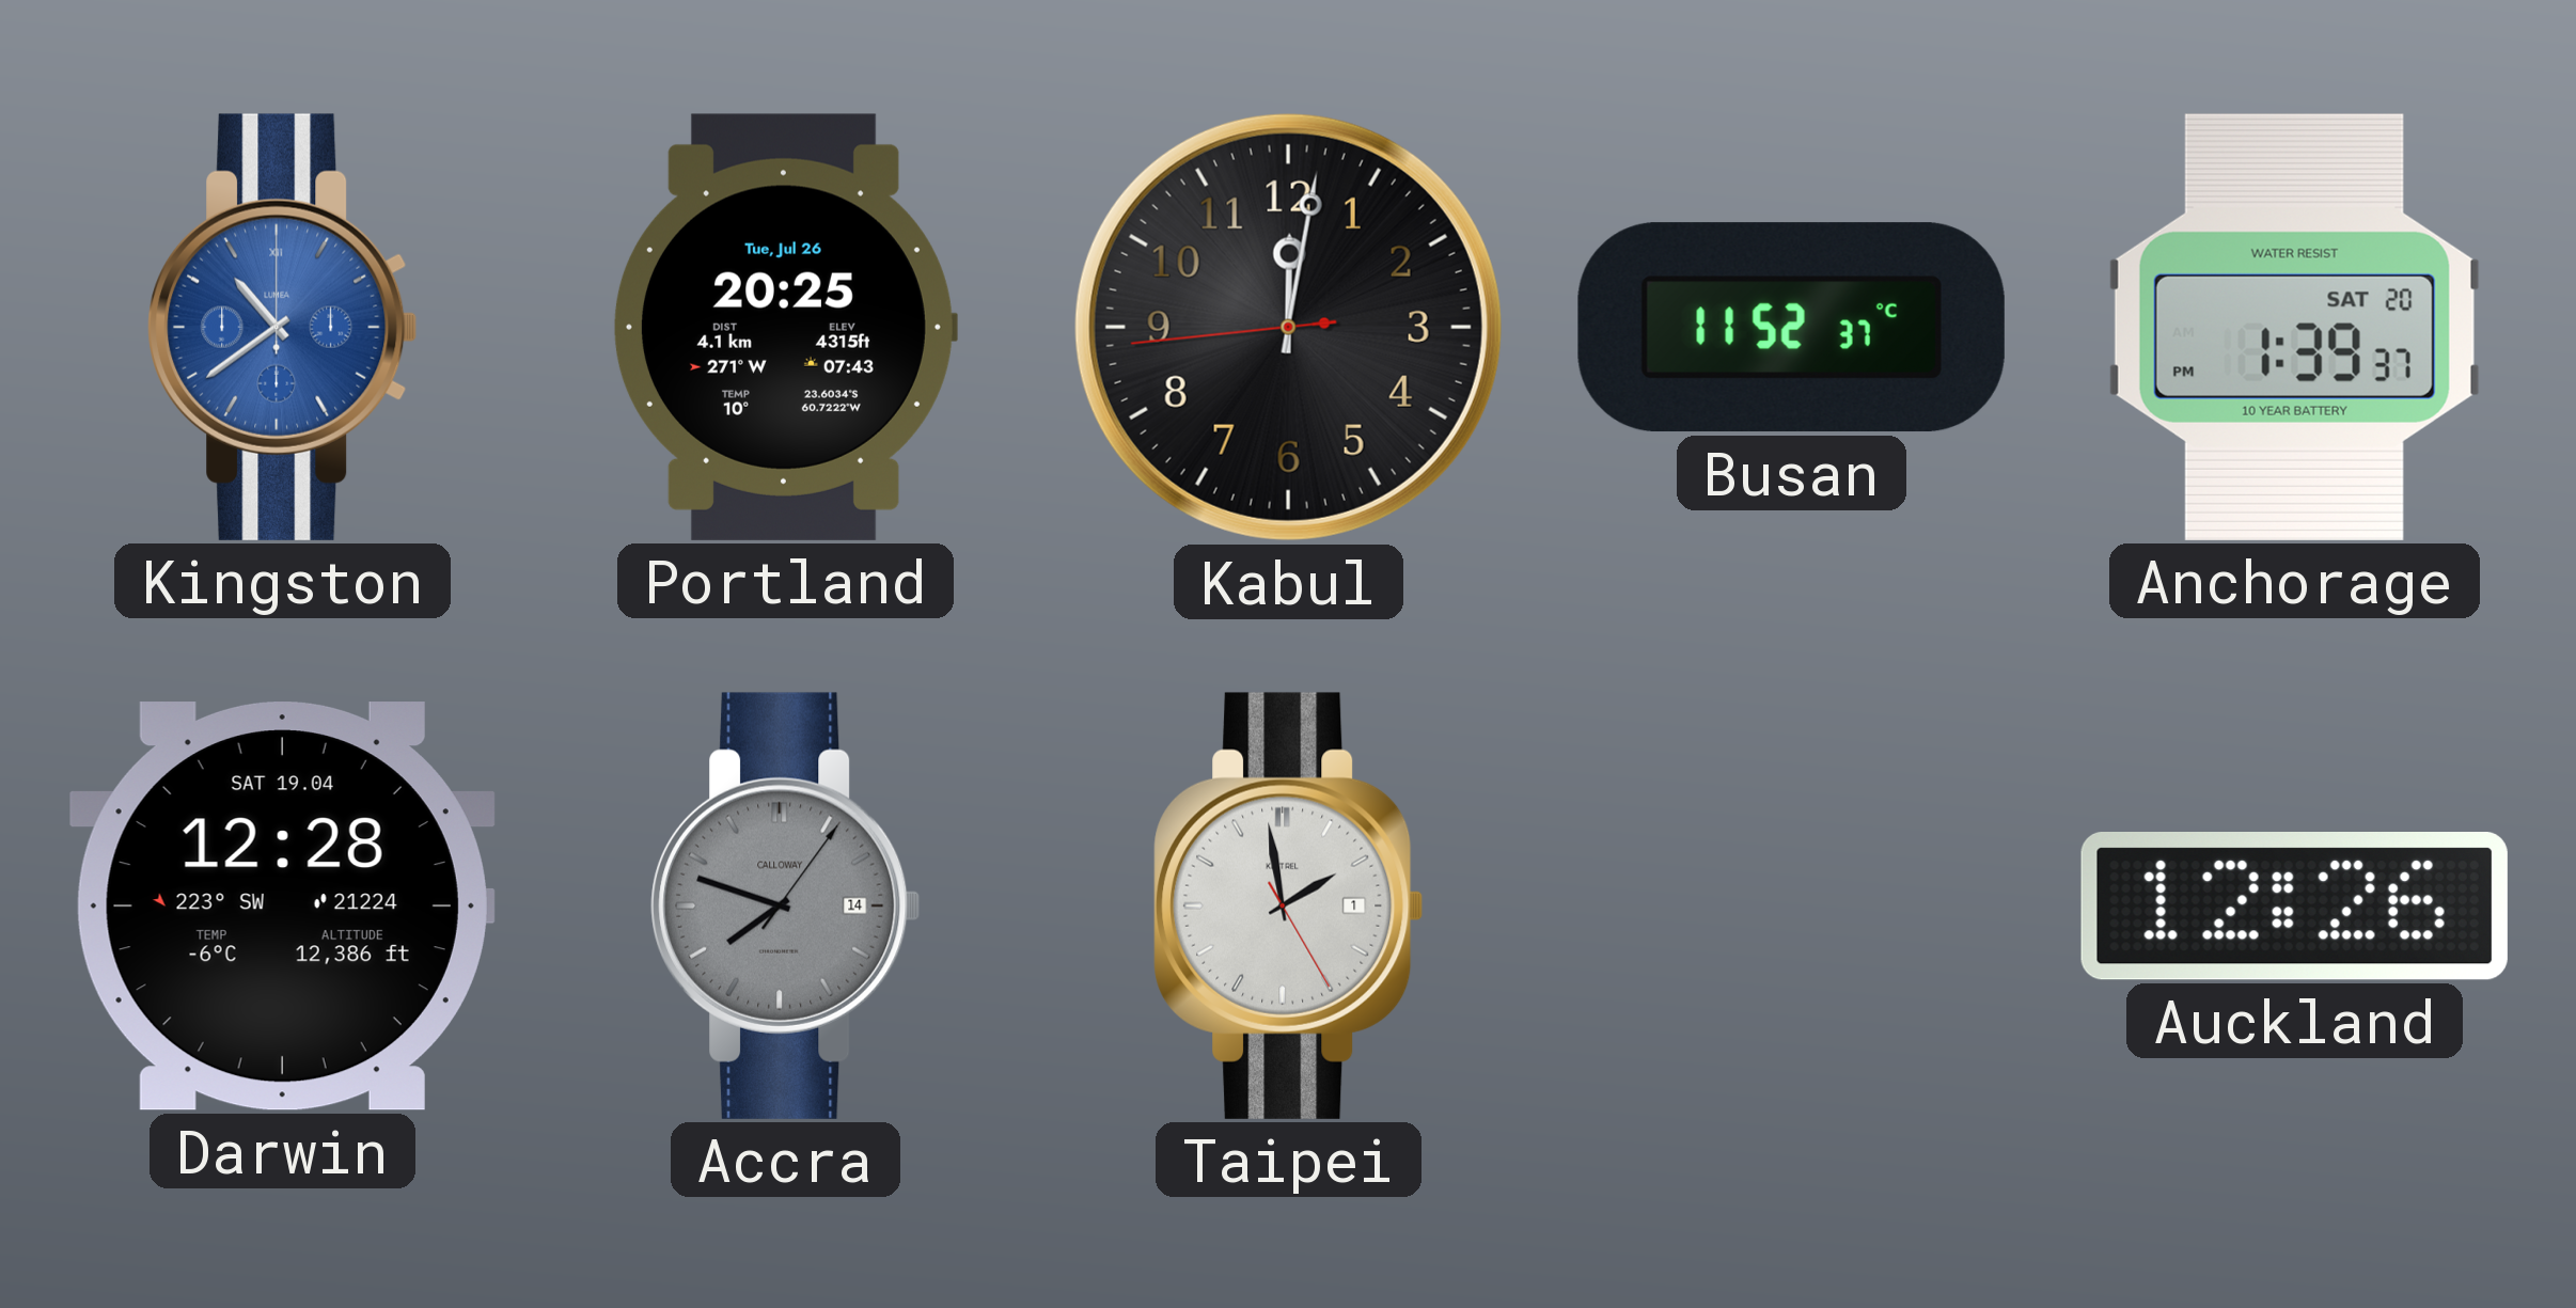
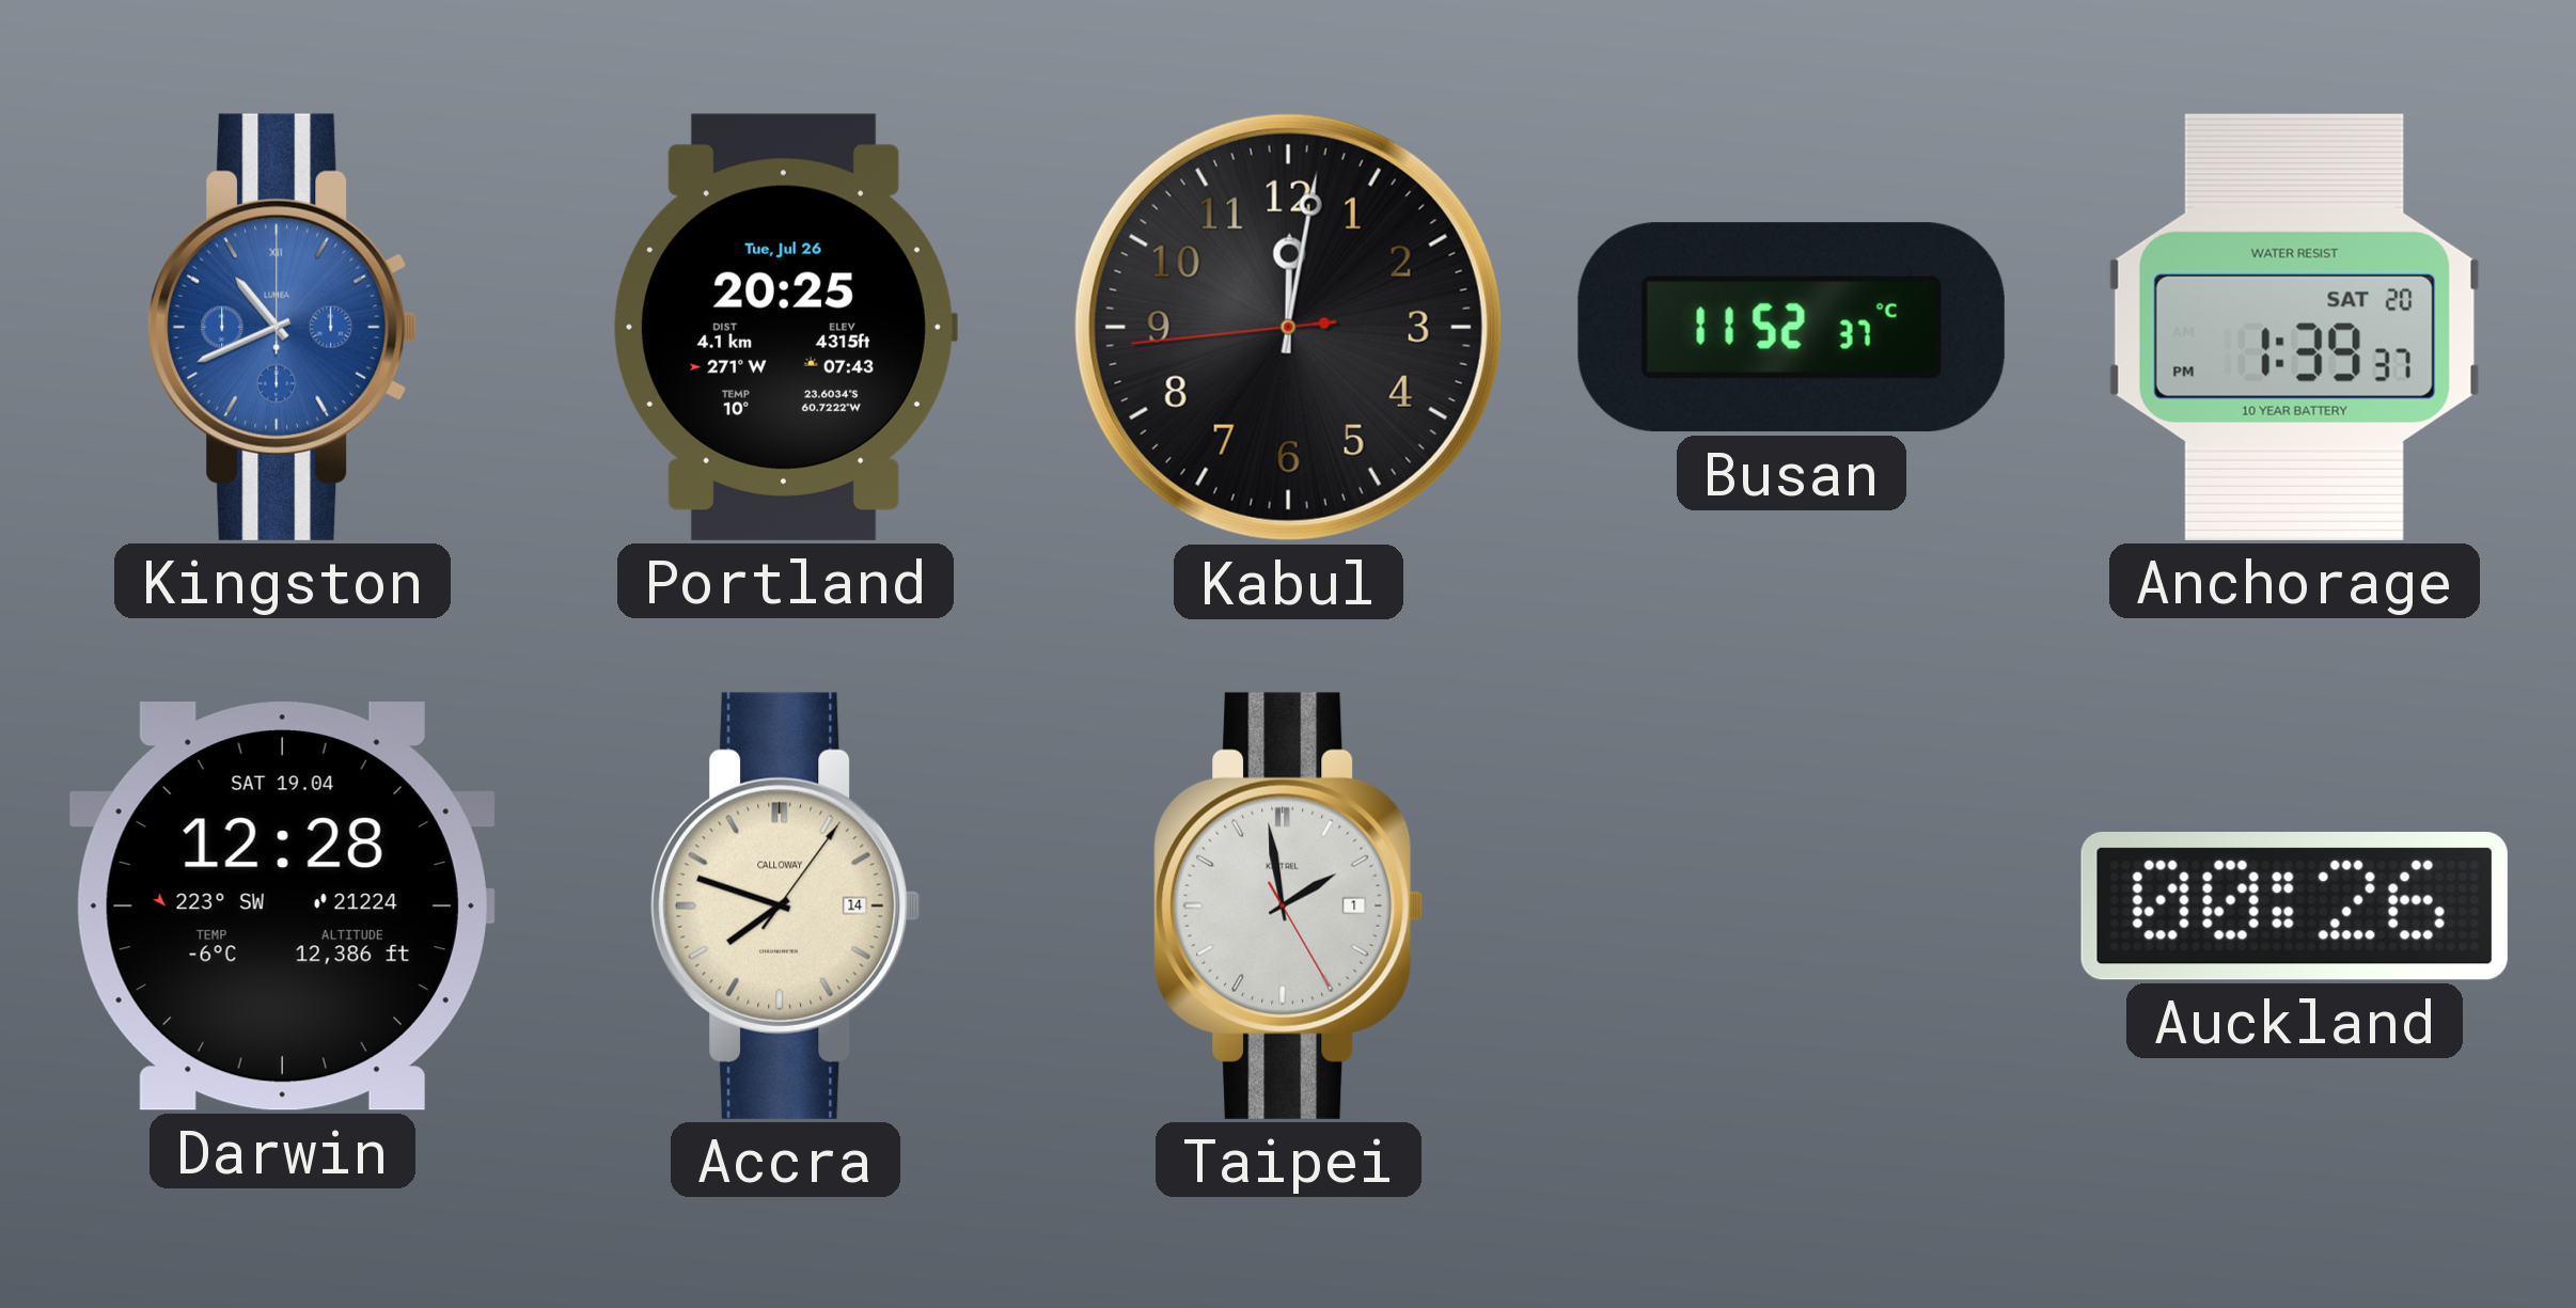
Kingston: 10:39 -> 10:41 (283, 327)
Accra dial: grey -> cream (786, 905)
Auckland: 12:26 -> 00:26 (2294, 907)
